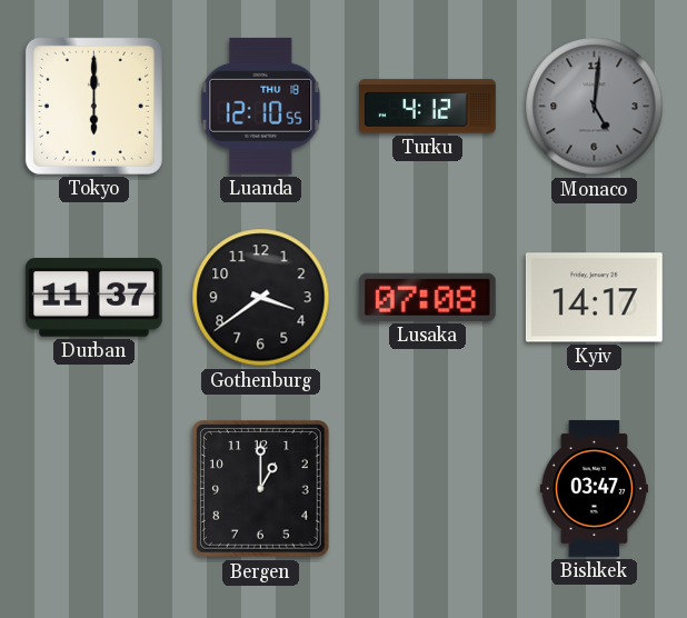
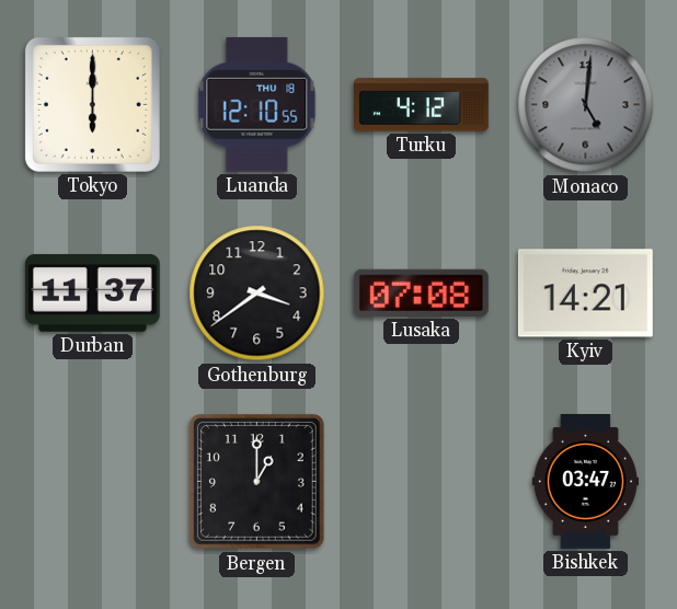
Kyiv: 14:17 -> 14:21 (585, 294)
